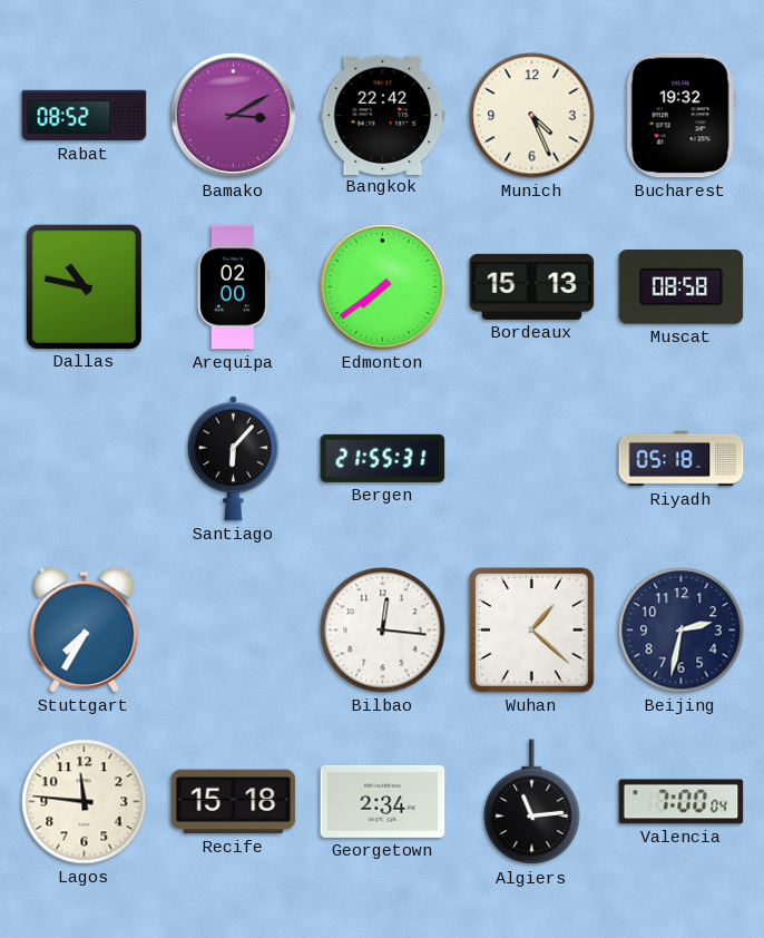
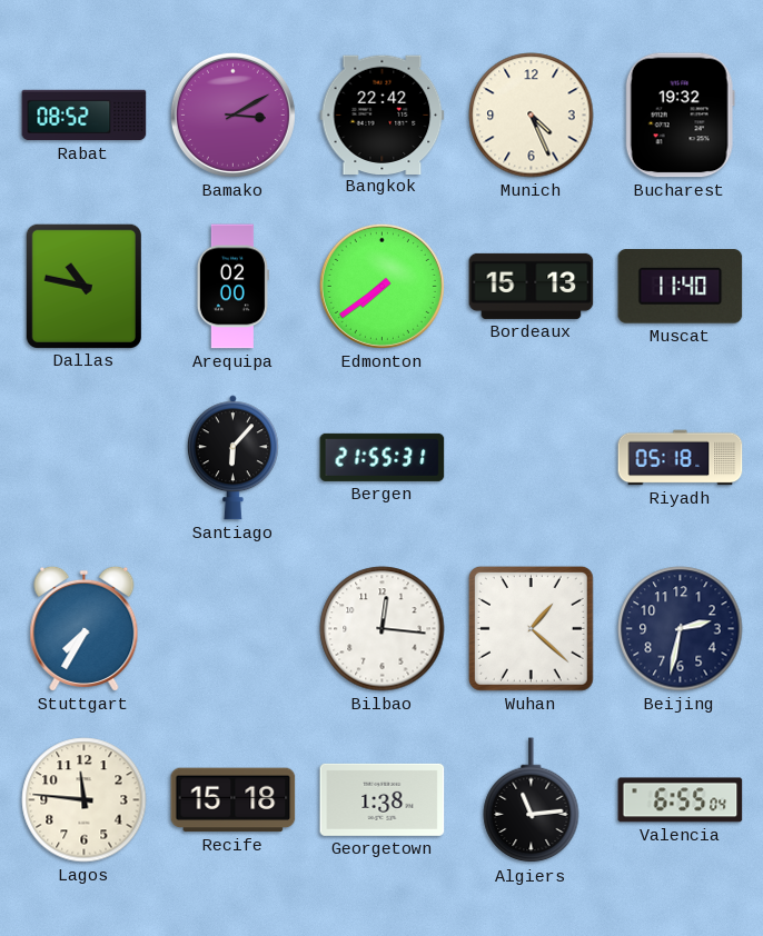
Muscat: 08:58 -> 11:40 (681, 287)
Georgetown: 2:34 -> 1:38 (383, 799)
Valencia: 7:00 -> 6:55 (681, 800)
